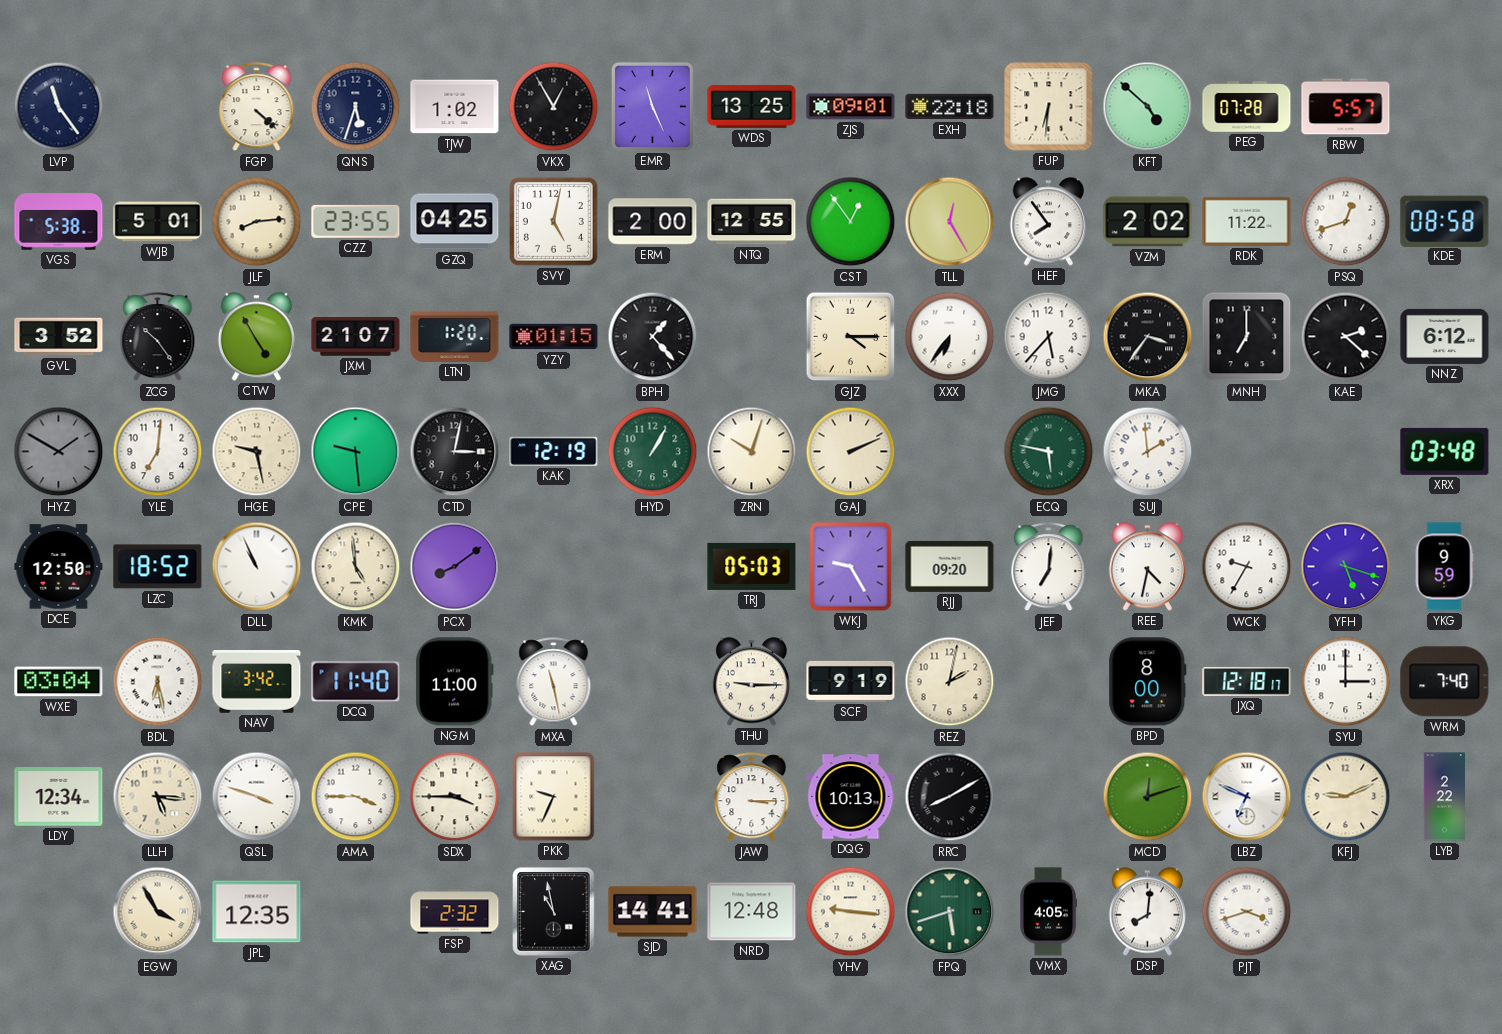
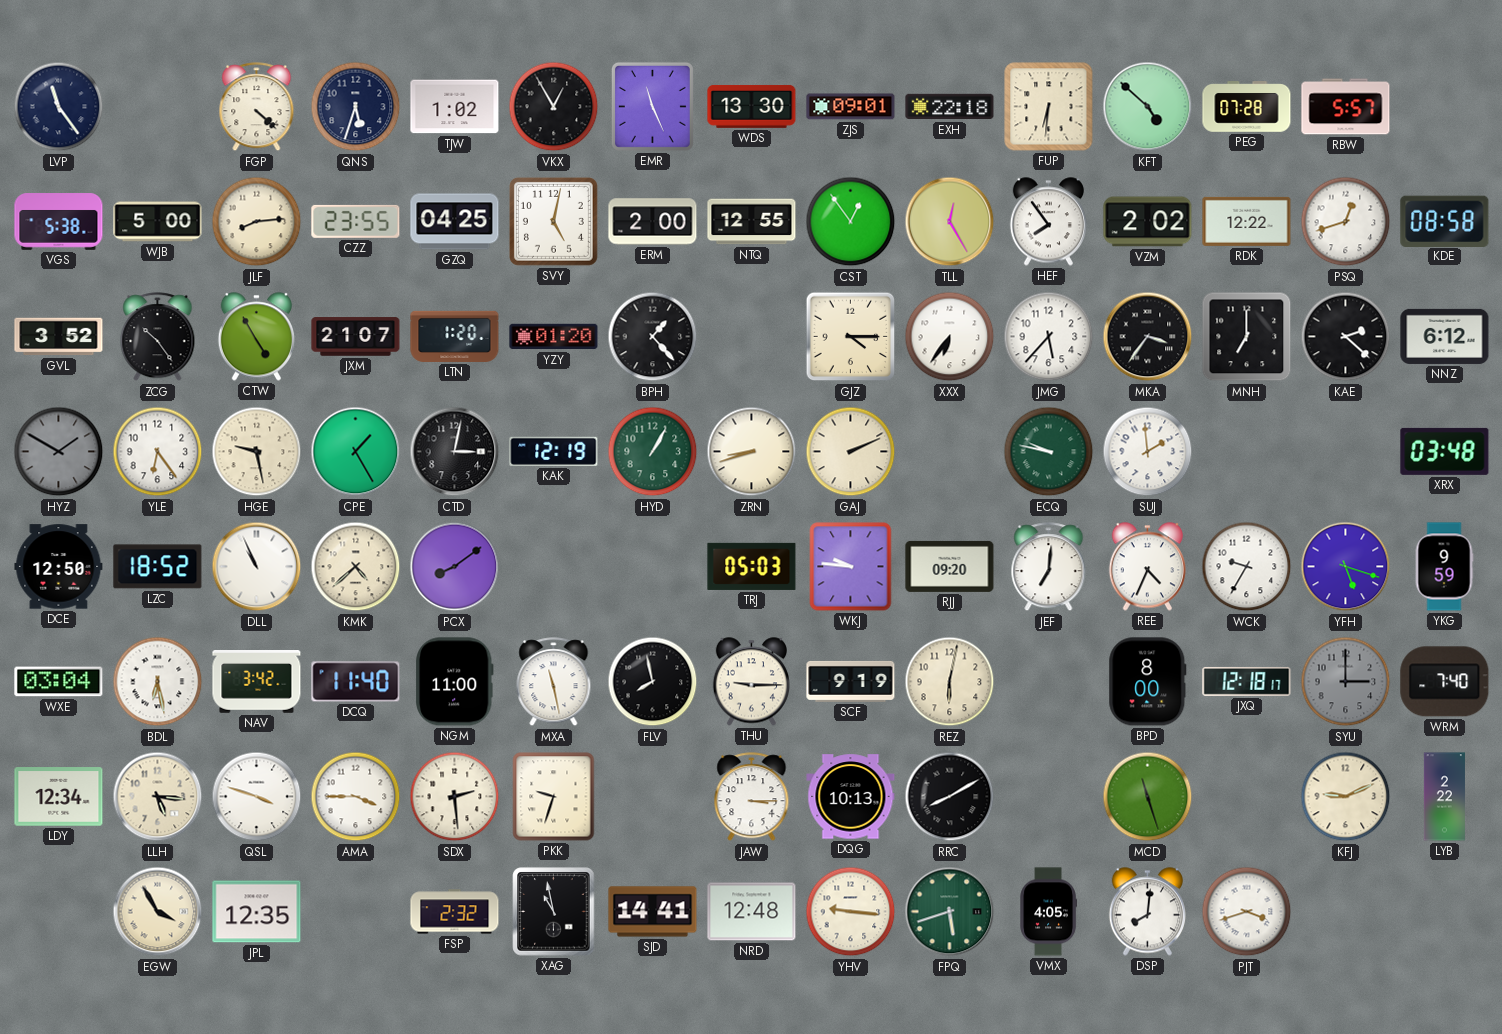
WDS: 13:25 -> 13:30 (752, 106)
WJB: 5:01 -> 5:00 (158, 222)
RDK: 11:22 -> 12:22 (1247, 221)
YZY: 01:15 -> 01:20 (554, 337)
YLE: 7:01 -> 6:24 (158, 452)
CPE: 9:29 -> 1:25 (356, 452)
ZRN: 10:03 -> 8:42 (752, 452)
ECQ: 5:47 -> 9:47 (1049, 452)
KMK: 4:59 -> 4:38 (356, 567)
WKJ: 9:25 -> 9:46 (851, 567)
REE: 4:32 -> 4:34 (1147, 567)
FLV: none -> 7:58 (653, 682)
REZ: 2:02 -> 6:02 (950, 682)
SYU dial: white -> grey (1346, 682)
SDX: 3:45 -> 2:29 (455, 797)
PKK: 9:34 -> 9:33 (554, 797)
MCD: 12:12 -> 11:27 (1148, 797)
LBZ: 6:49 -> none (1247, 797)
